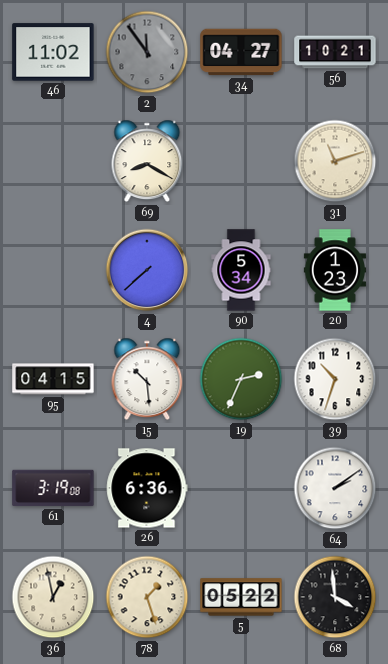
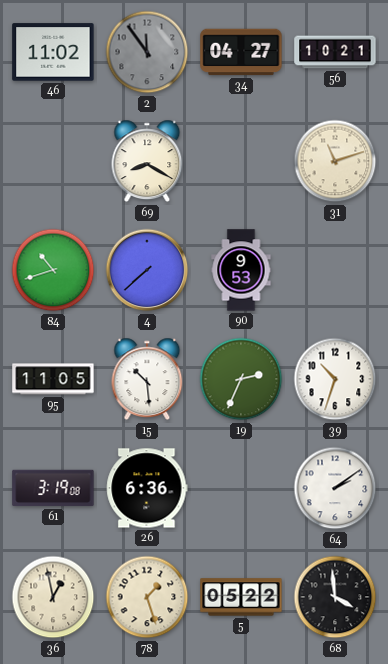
84: none -> 10:42 (53, 270)
90: 5:34 -> 9:53 (241, 270)
20: 1:23 -> none (335, 270)
95: 04:15 -> 11:05 (53, 379)
